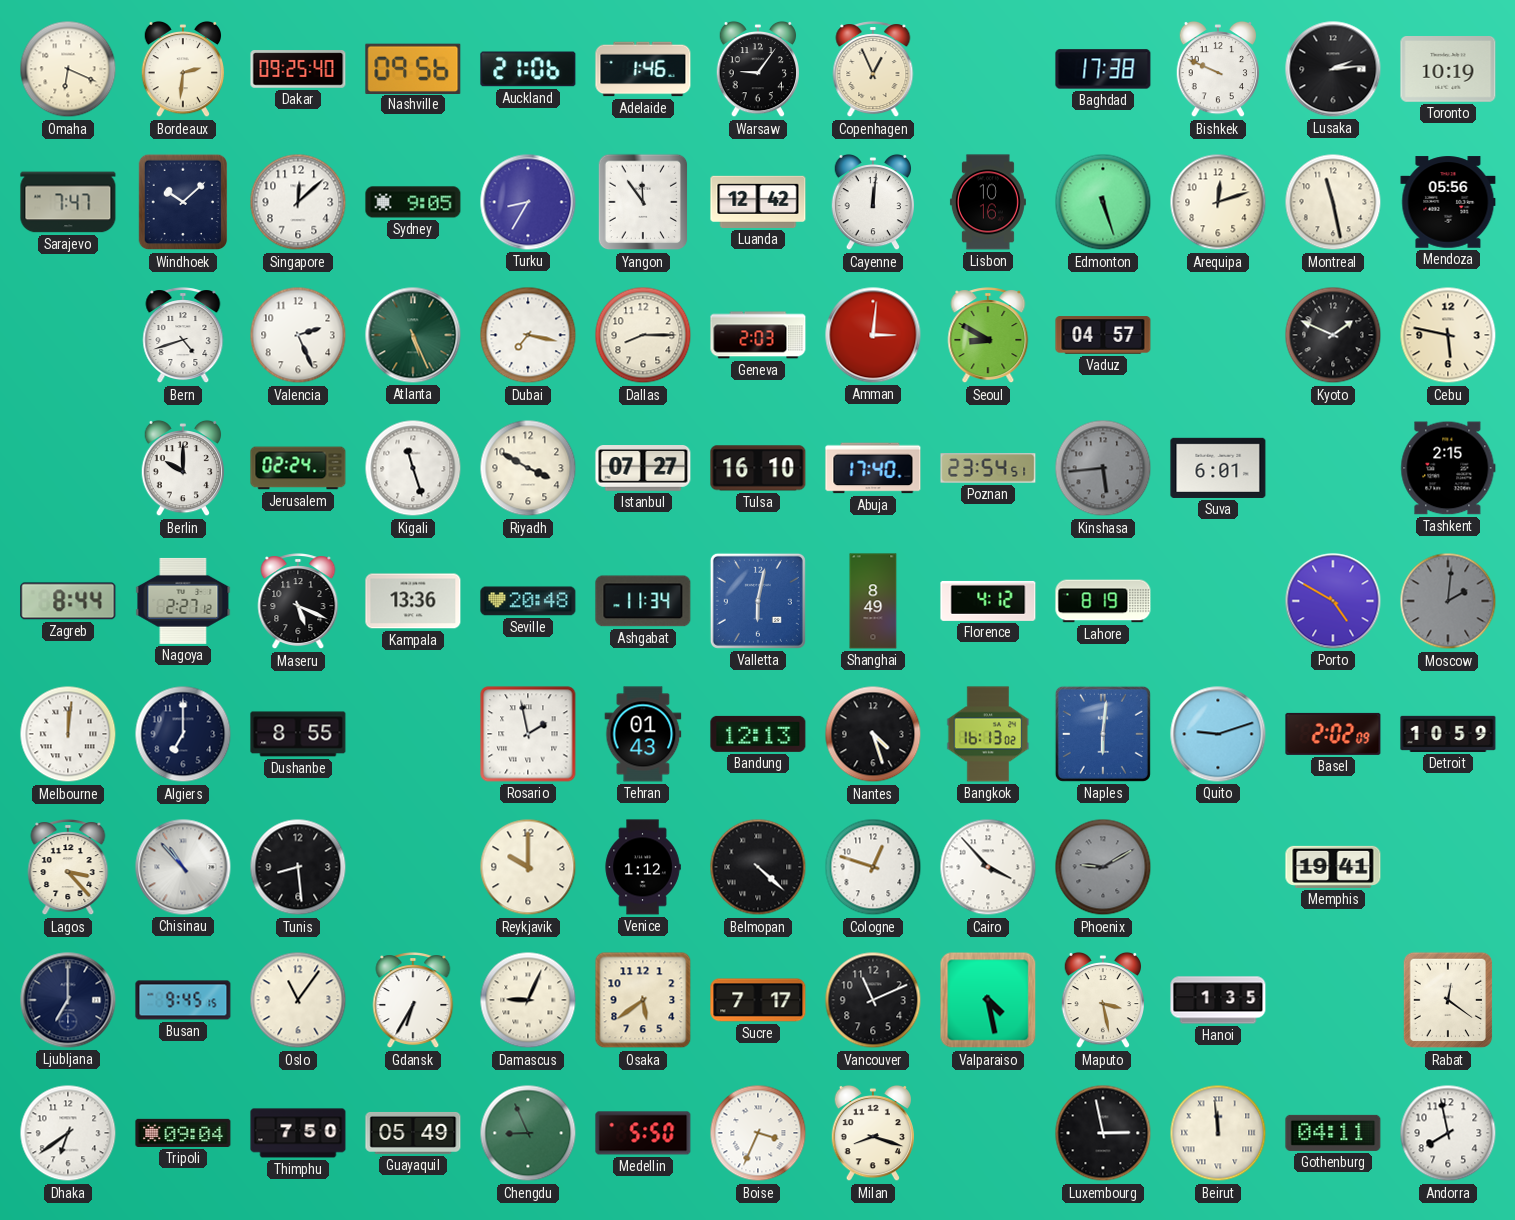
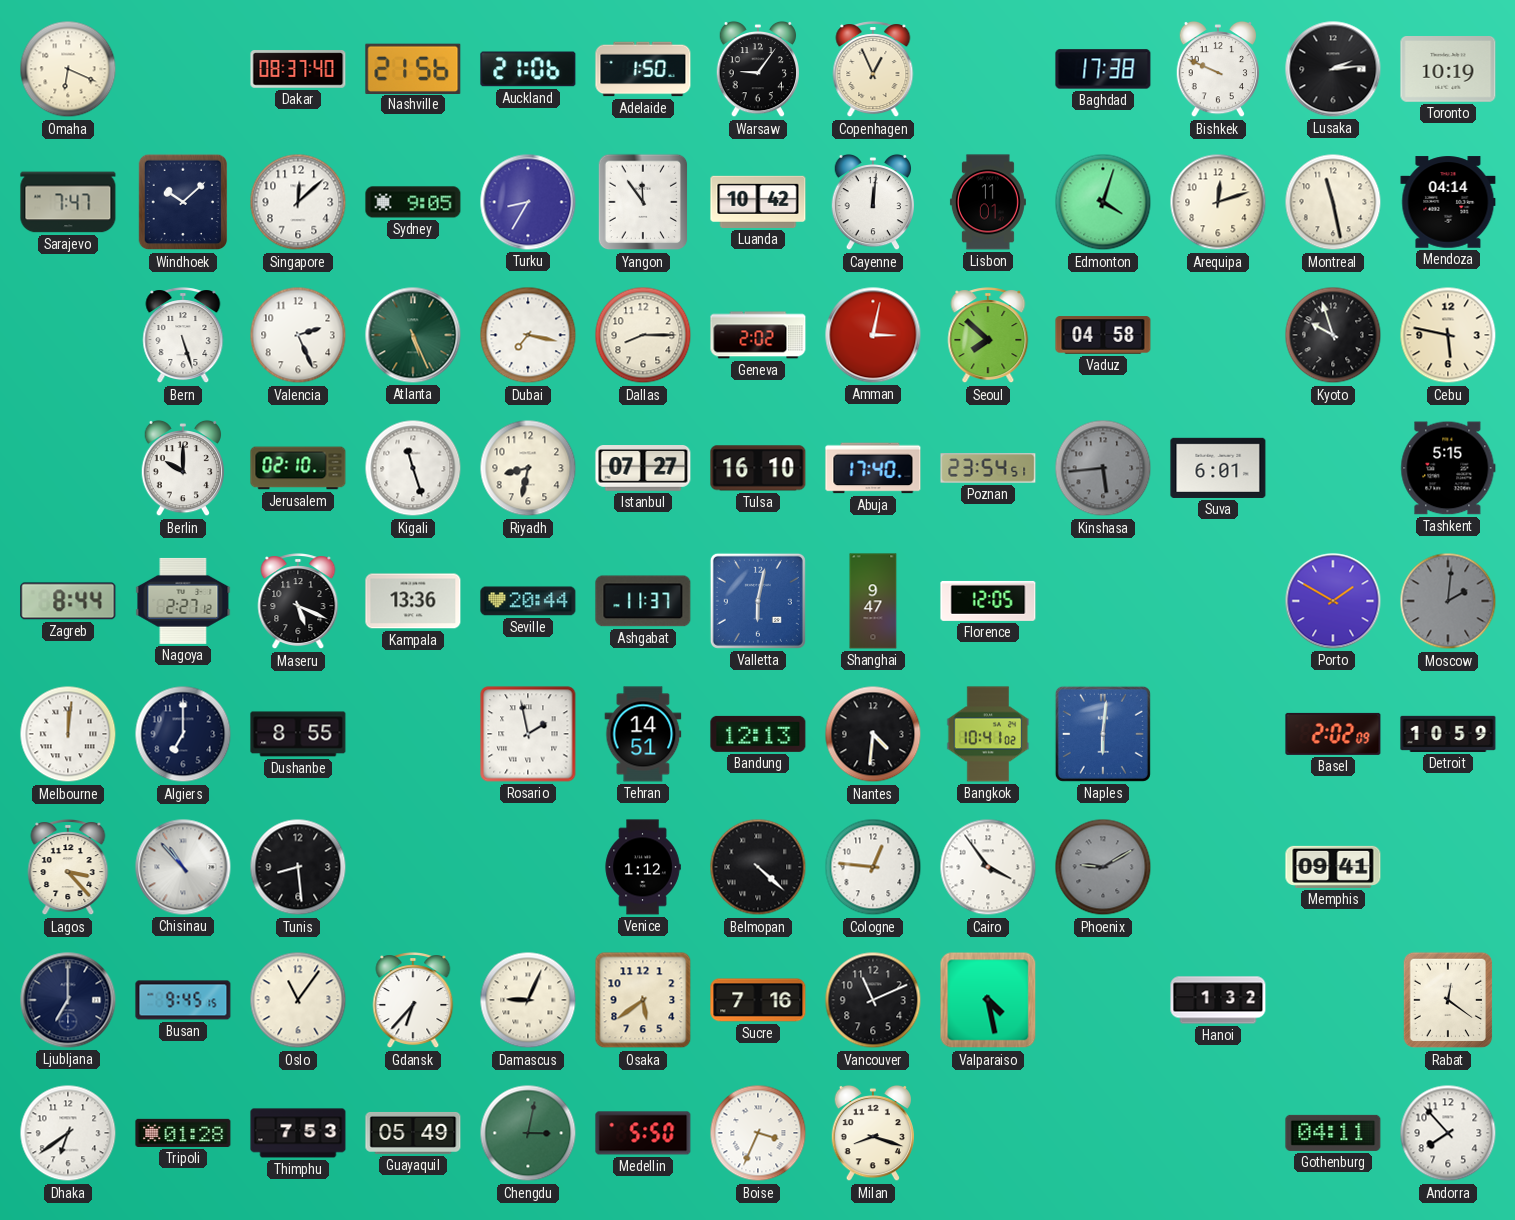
Bordeaux: 2:31 -> none (182, 69)
Dakar: 09:25 -> 08:37 (298, 69)
Nashville: 09:56 -> 21:56 (413, 68)
Adelaide: 1:46 -> 1:50 (643, 69)
Luanda: 12:42 -> 10:42 (758, 202)
Lisbon: 10:16 -> 11:01 (988, 202)
Edmonton: 5:27 -> 4:03 (1103, 202)
Mendoza: 05:56 -> 04:14 (1448, 202)
Bern: 4:42 -> 5:27 (183, 336)
Geneva: 2:03 -> 2:02 (758, 335)
Amman: 3:01 -> 3:02 (873, 335)
Seoul: 8:50 -> 7:52 (988, 336)
Vaduz: 04:57 -> 04:58 (1103, 335)
Kyoto: 1:49 -> 9:57 (1333, 335)
Jerusalem: 02:24 -> 02:10 (298, 468)
Riyadh: 3:50 -> 8:32 (528, 468)
Tashkent: 2:15 -> 5:15 (1448, 468)
Seville: 20:48 -> 20:44 (528, 601)
Ashgabat: 11:34 -> 11:37 (643, 601)
Shanghai: 8:49 -> 9:47 (873, 601)
Florence: 4:12 -> 12:05 (988, 601)
Lahore: 8:19 -> none (1103, 601)
Porto: 4:50 -> 1:50 (1333, 601)
Tehran: 01:43 -> 14:51 (643, 734)
Nantes: 4:27 -> 4:31 (873, 734)
Bangkok: 16:13 -> 10:41 (988, 734)
Quito: 9:12 -> none (1218, 734)
Reykjavik: 10:00 -> none (528, 867)
Cologne: 12:48 -> 12:46 (873, 867)
Cairo: 3:53 -> 3:54 (988, 867)
Memphis: 19:41 -> 09:41 (1333, 867)
Gdansk: 6:35 -> 6:37 (413, 1001)
Sucre: 7:17 -> 7:16 (758, 1000)
Maputo: 3:28 -> none (1102, 1000)
Hanoi: 1:35 -> 1:32 (1218, 1000)
Tripoli: 09:04 -> 01:28 (183, 1133)
Thimphu: 7:50 -> 7:53 (298, 1133)
Chengdu: 8:56 -> 3:02 (528, 1133)
Luxembourg: 2:58 -> none (1103, 1133)
Beirut: 11:59 -> none (1218, 1133)
Andorra: 7:58 -> 7:53 (1448, 1133)
